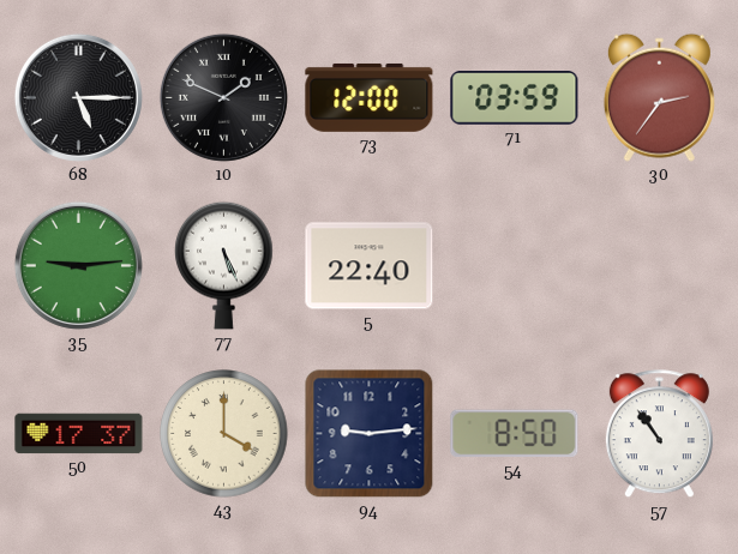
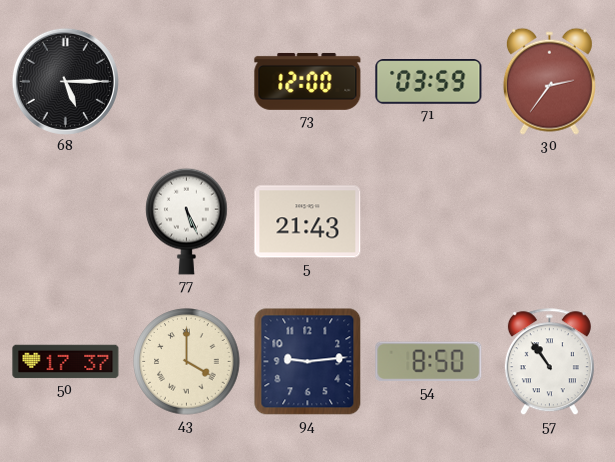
10: 1:49 -> none (223, 97)
35: 9:14 -> none (78, 265)
5: 22:40 -> 21:43 (308, 222)
